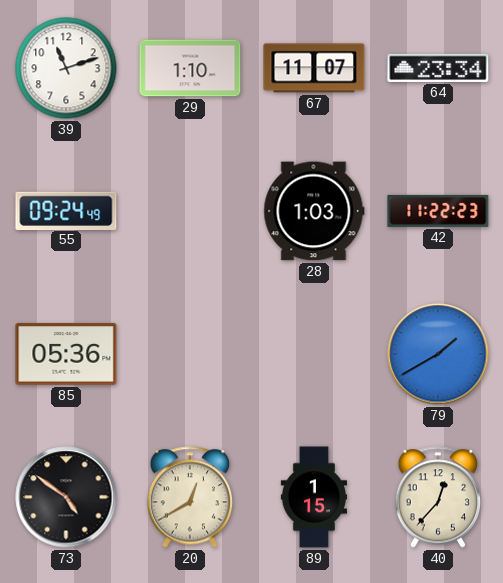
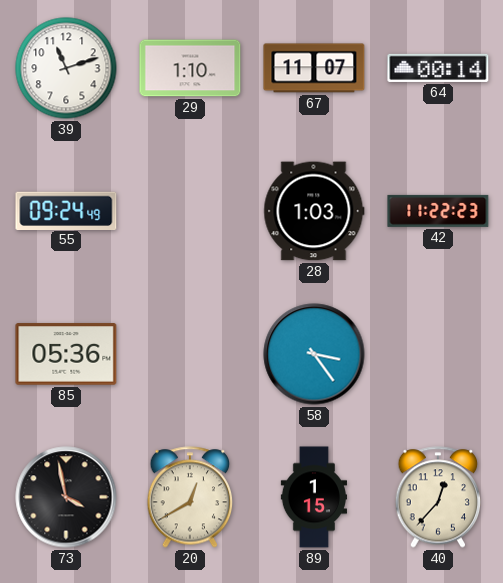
64: 23:34 -> 00:14 (438, 68)
58: none -> 3:24 (314, 354)
79: 1:40 -> none (438, 354)
73: 4:51 -> 3:58 (66, 497)
